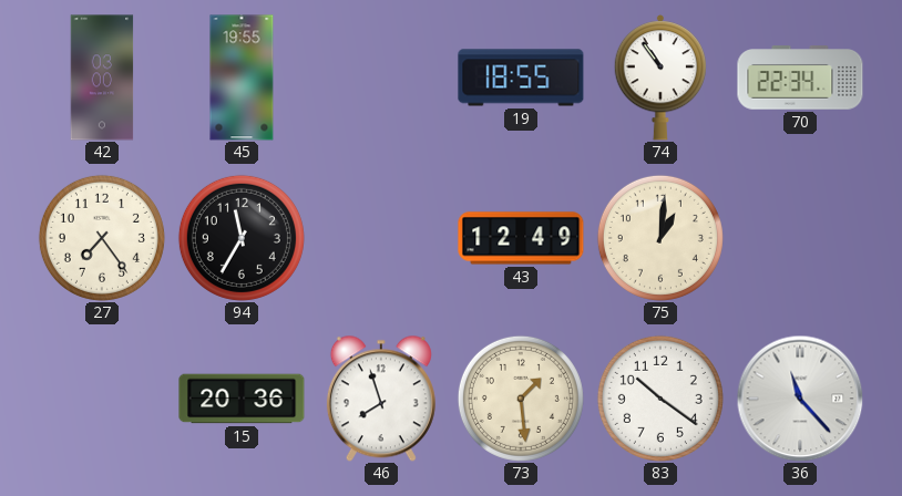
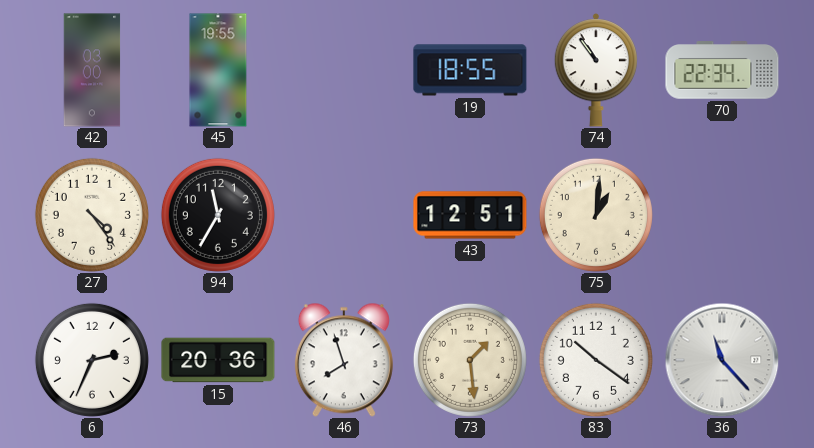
27: 7:24 -> 4:24 (92, 215)
43: 12:49 -> 12:51 (470, 215)
6: none -> 2:34 (92, 360)
